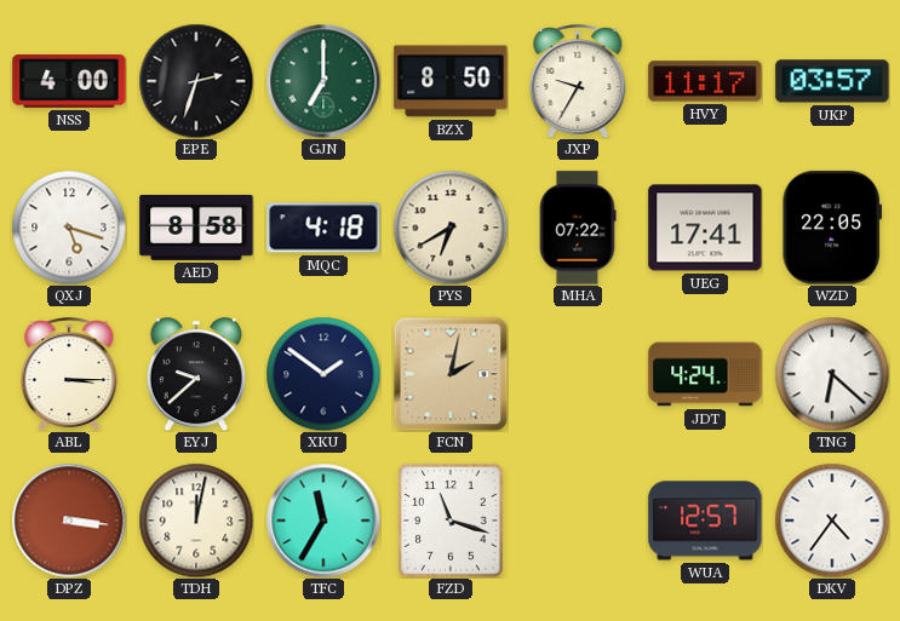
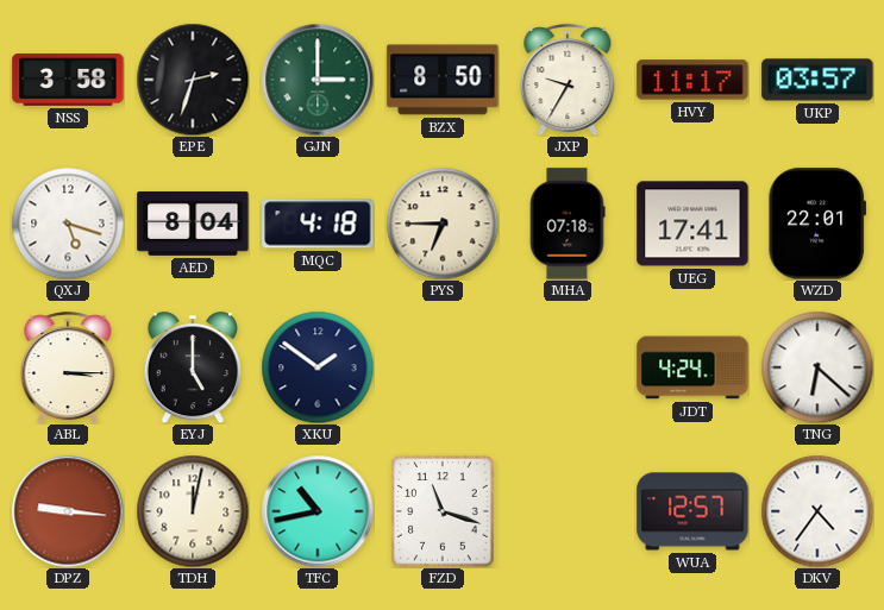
NSS: 4:00 -> 3:58 (68, 80)
GJN: 7:00 -> 3:00 (318, 80)
AED: 8:58 -> 8:04 (193, 224)
PYS: 6:40 -> 6:45 (443, 224)
MHA: 07:22 -> 07:18 (568, 224)
WZD: 22:05 -> 22:01 (817, 224)
EYJ: 9:38 -> 5:00 (192, 367)
FCN: 2:02 -> none (451, 374)
DPZ: 3:16 -> 9:16 (68, 511)
TFC: 11:35 -> 10:43 (318, 511)
